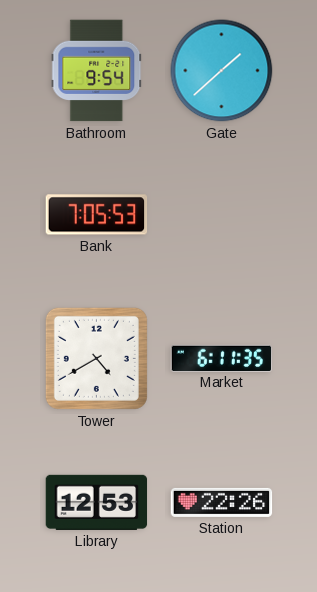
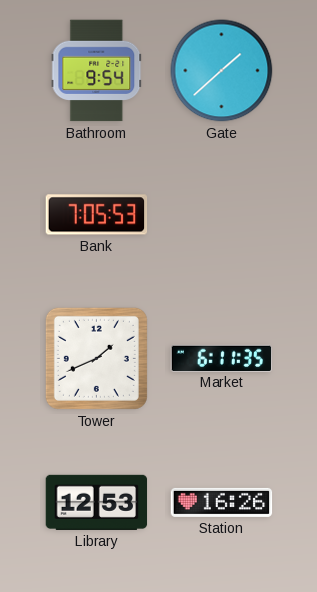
Tower: 4:40 -> 1:41 (96, 358)
Station: 22:26 -> 16:26 (222, 502)
